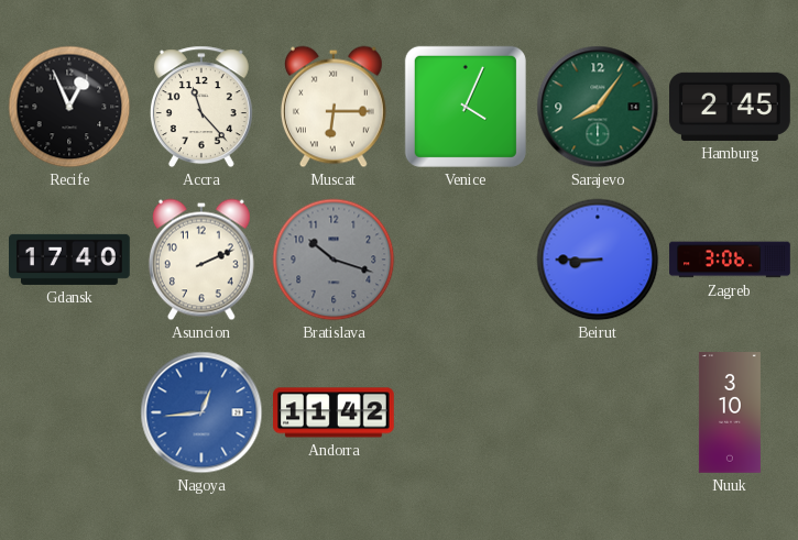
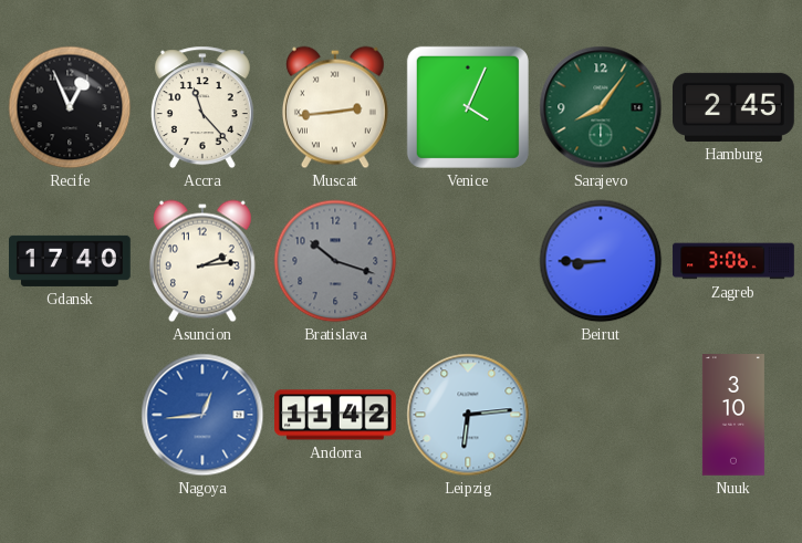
Muscat: 6:15 -> 2:44 (335, 107)
Asuncion: 2:11 -> 2:14 (202, 261)
Leipzig: none -> 6:14 (468, 415)
